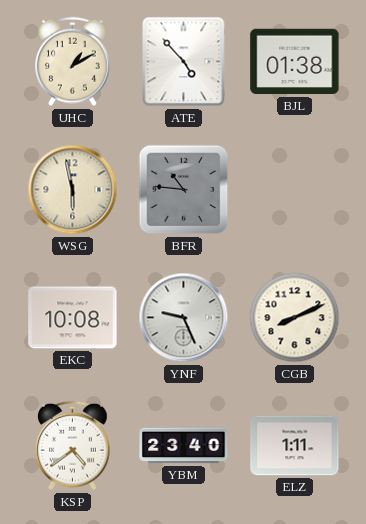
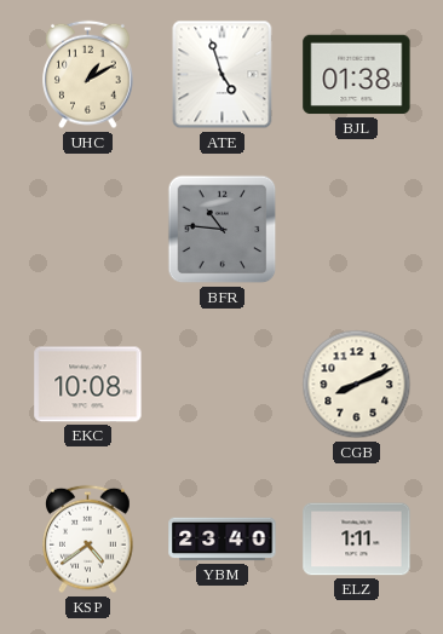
ATE: 4:53 -> 4:57 (223, 75)
WSG: 5:58 -> none (73, 190)
YNF: 9:26 -> none (184, 318)
